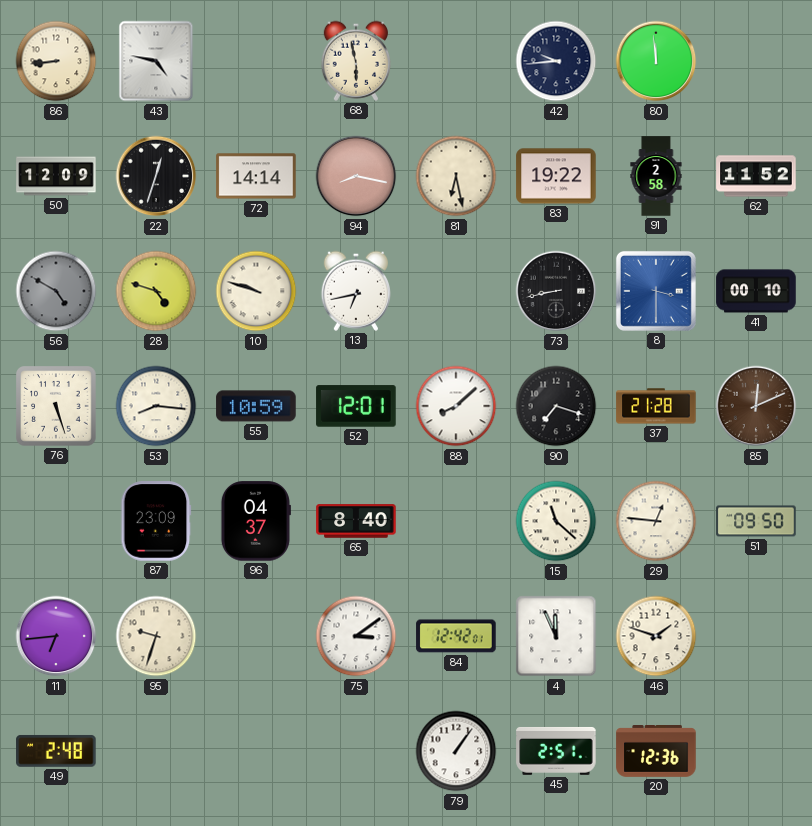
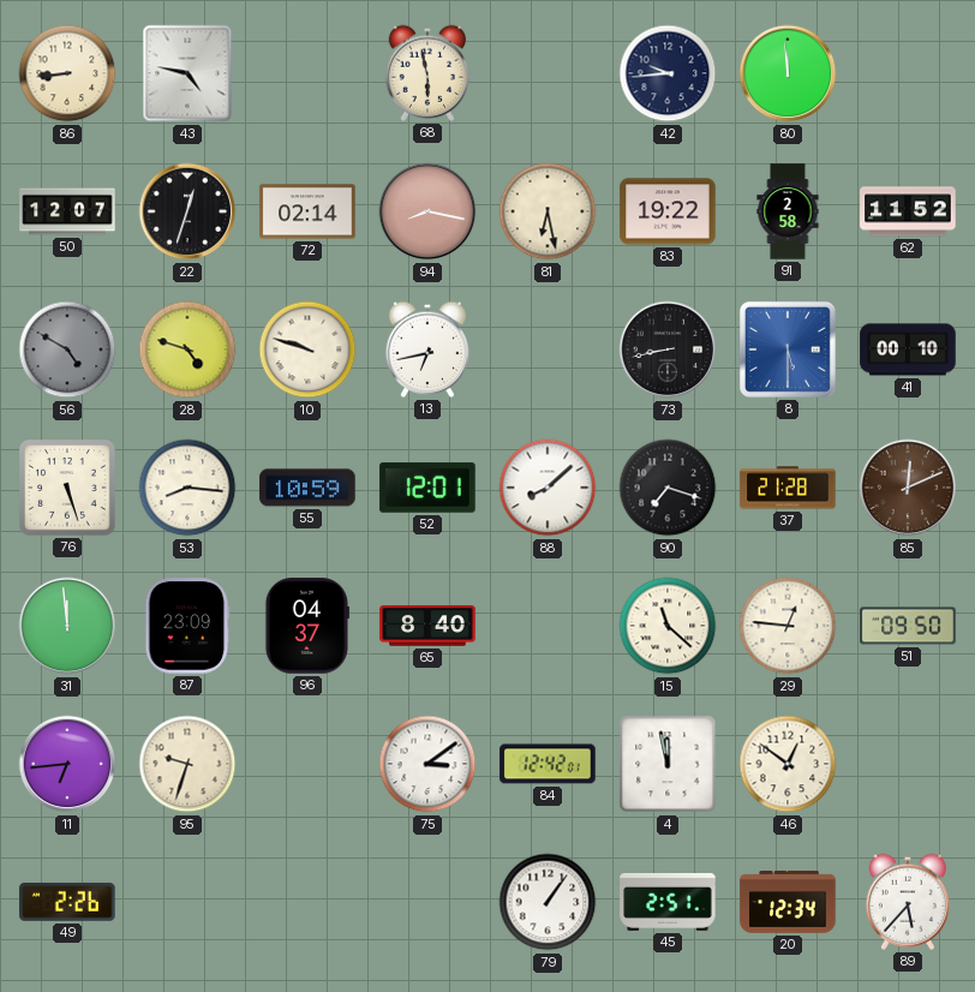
50: 12:09 -> 12:07 (67, 211)
72: 14:14 -> 02:14 (307, 211)
8: 3:30 -> 5:30 (788, 349)
31: none -> 11:59 (67, 626)
4: 11:56 -> 11:58 (668, 764)
46: 1:48 -> 12:51 (788, 764)
49: 2:48 -> 2:26 (67, 902)
20: 12:36 -> 12:34 (788, 903)
89: none -> 5:37 (907, 902)
